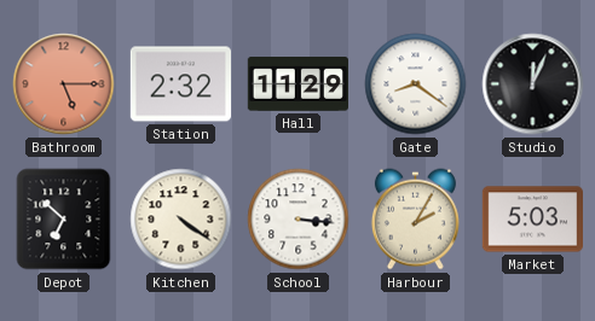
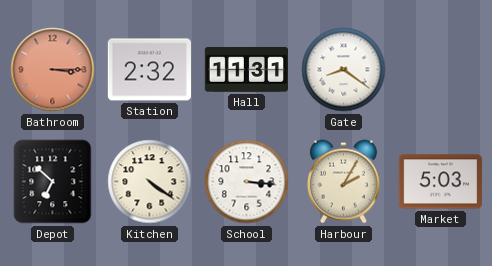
Bathroom: 5:15 -> 3:15 (53, 70)
Hall: 11:29 -> 11:31 (246, 70)
Studio: 12:04 -> none (533, 84)
